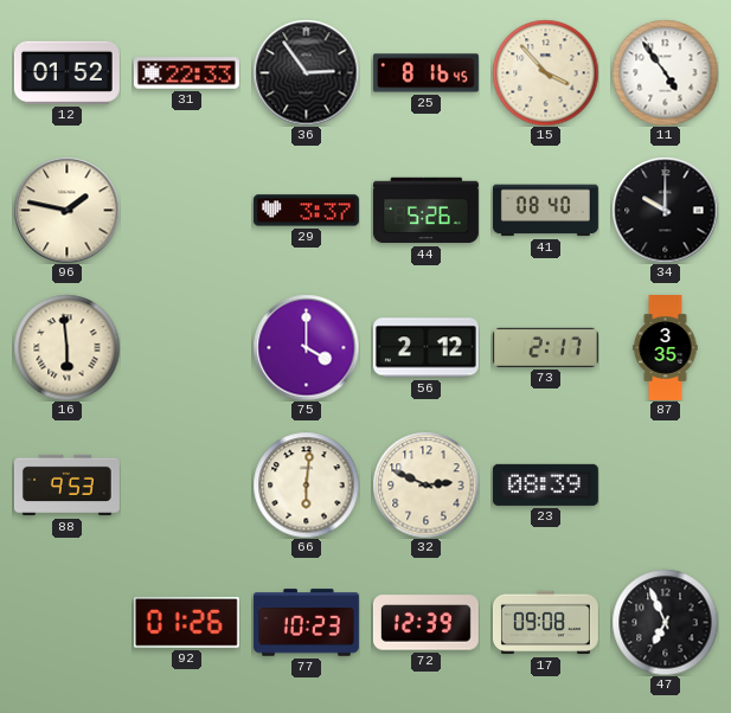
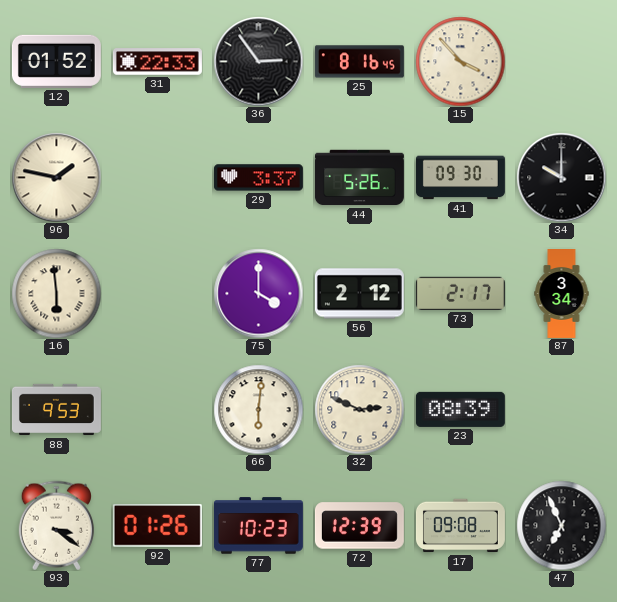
11: 4:54 -> none (665, 72)
41: 08:40 -> 09:30 (460, 178)
87: 3:35 -> 3:34 (562, 294)
93: none -> 3:21 (56, 525)
